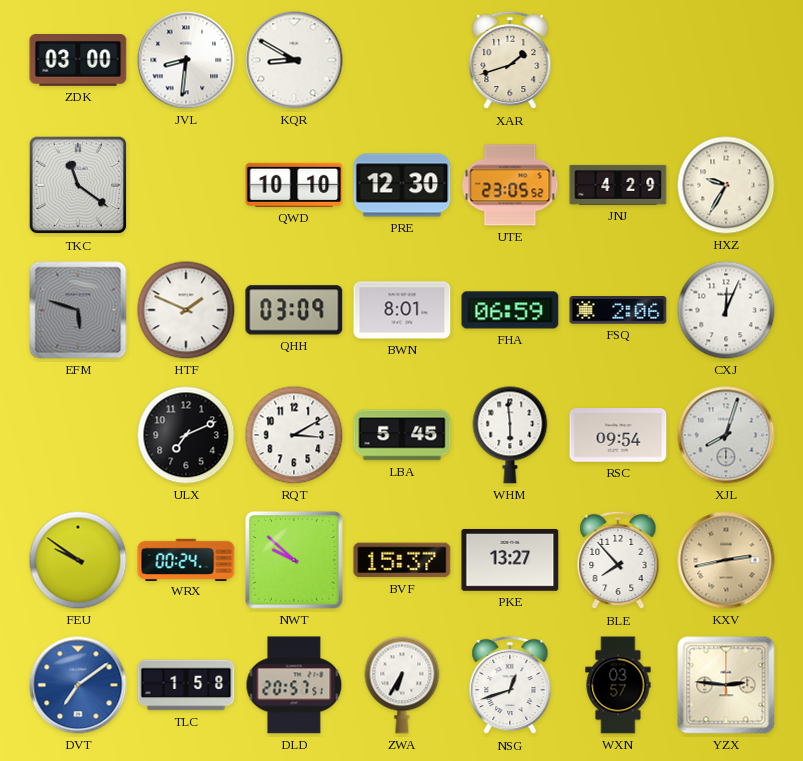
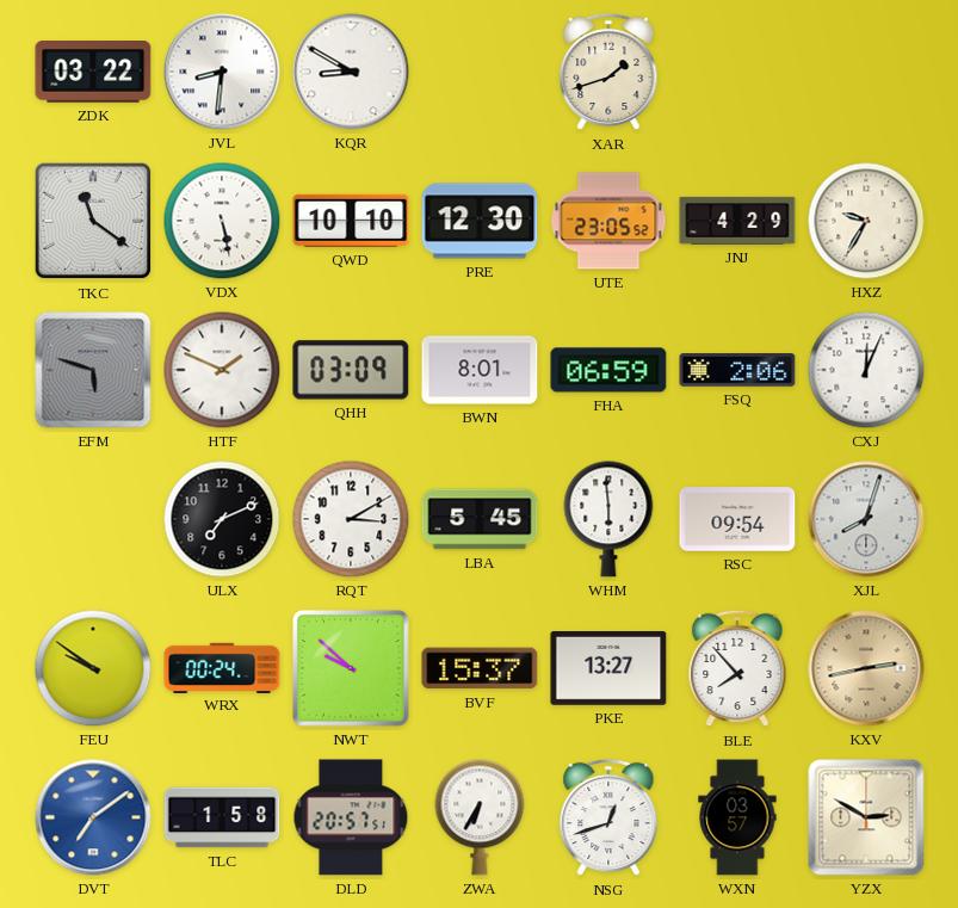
ZDK: 03:00 -> 03:22 (93, 73)
VDX: none -> 5:28 (222, 221)
YZX: 2:46 -> 2:50 (866, 817)
